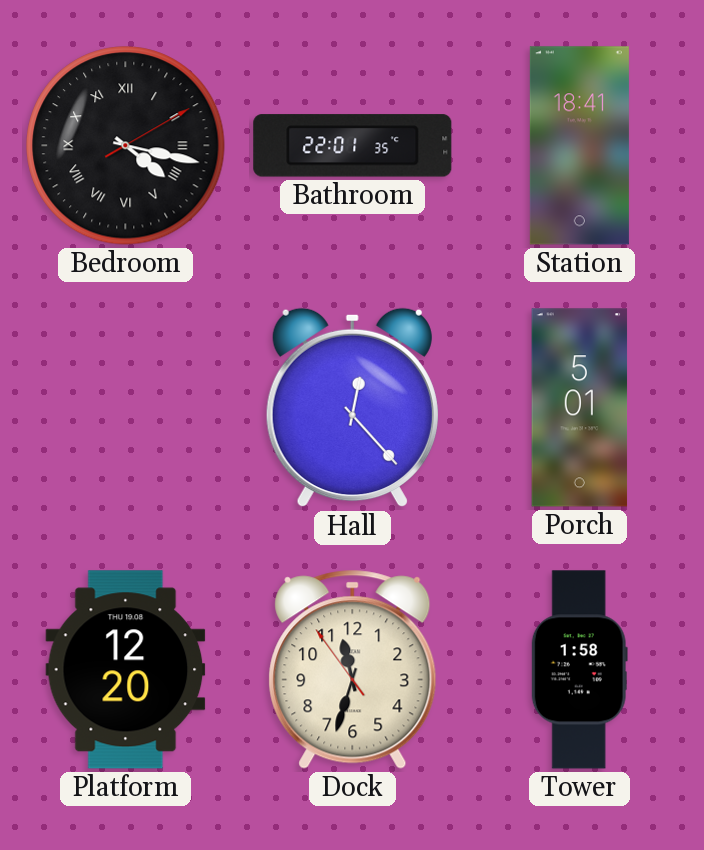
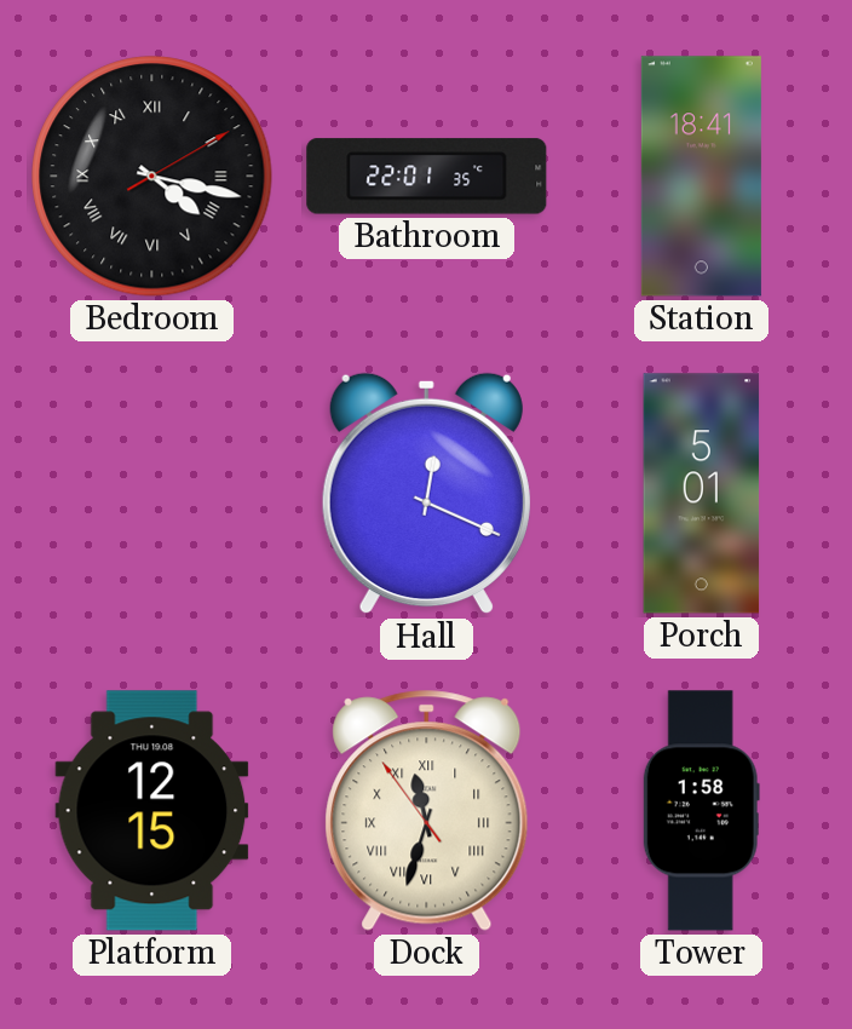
Hall: 12:23 -> 12:19 (426, 494)
Platform: 12:20 -> 12:15 (152, 811)
Dock numerals: Arabic -> Roman (427, 810)
